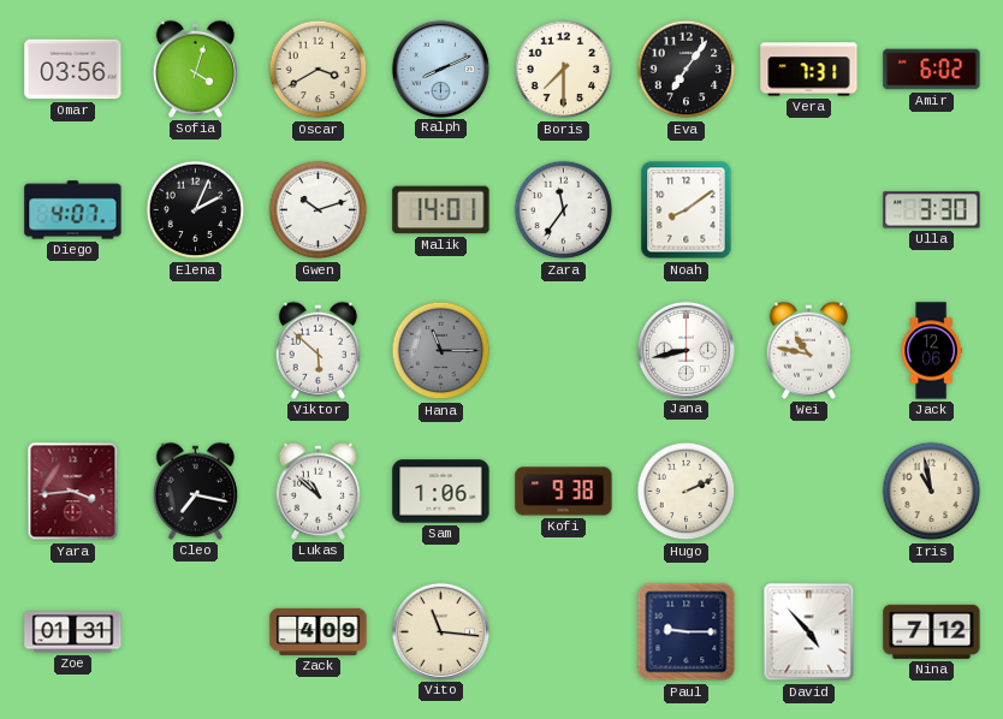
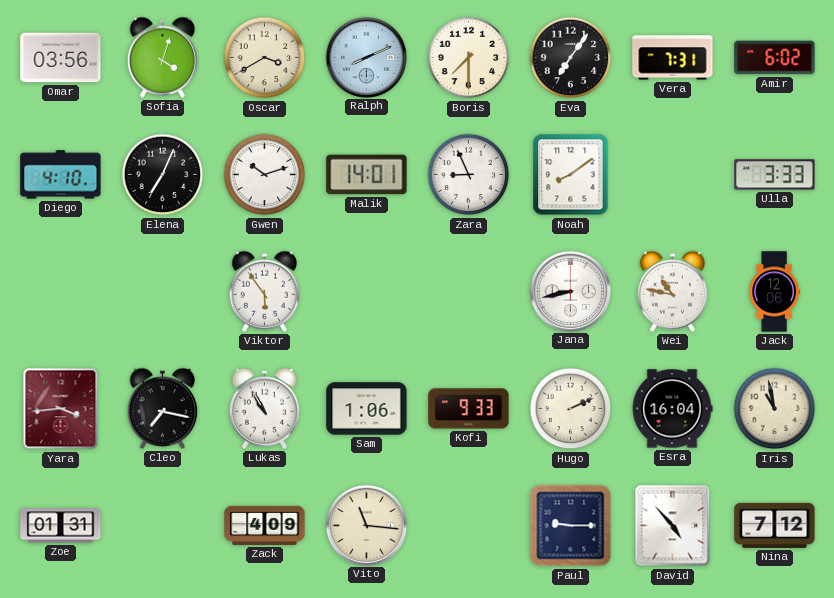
Diego: 4:07 -> 4:10 (61, 175)
Elena: 2:04 -> 7:04 (163, 175)
Zara: 11:36 -> 8:56 (469, 175)
Ulla: 3:30 -> 3:33 (775, 175)
Viktor: 5:52 -> 5:54 (264, 291)
Hana: 11:15 -> none (441, 351)
Lukas: 10:52 -> 10:55 (264, 408)
Kofi: 9:38 -> 9:33 (469, 409)
Esra: none -> 16:04 (672, 409)
